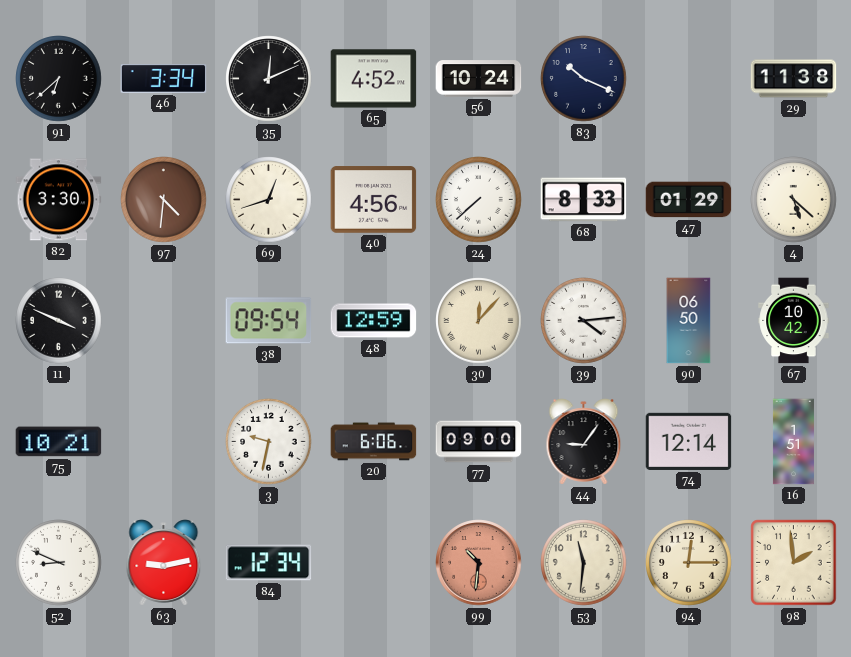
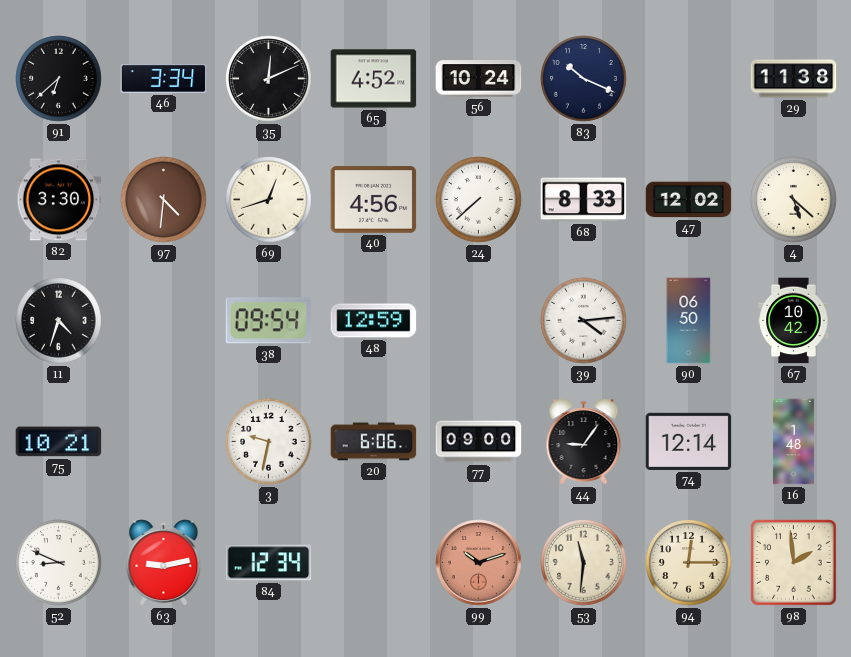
47: 01:29 -> 12:02 (689, 200)
11: 3:49 -> 4:33 (59, 321)
30: 12:07 -> none (479, 321)
16: 1:51 -> 1:48 (793, 442)
99: 10:31 -> 10:12 (479, 563)
